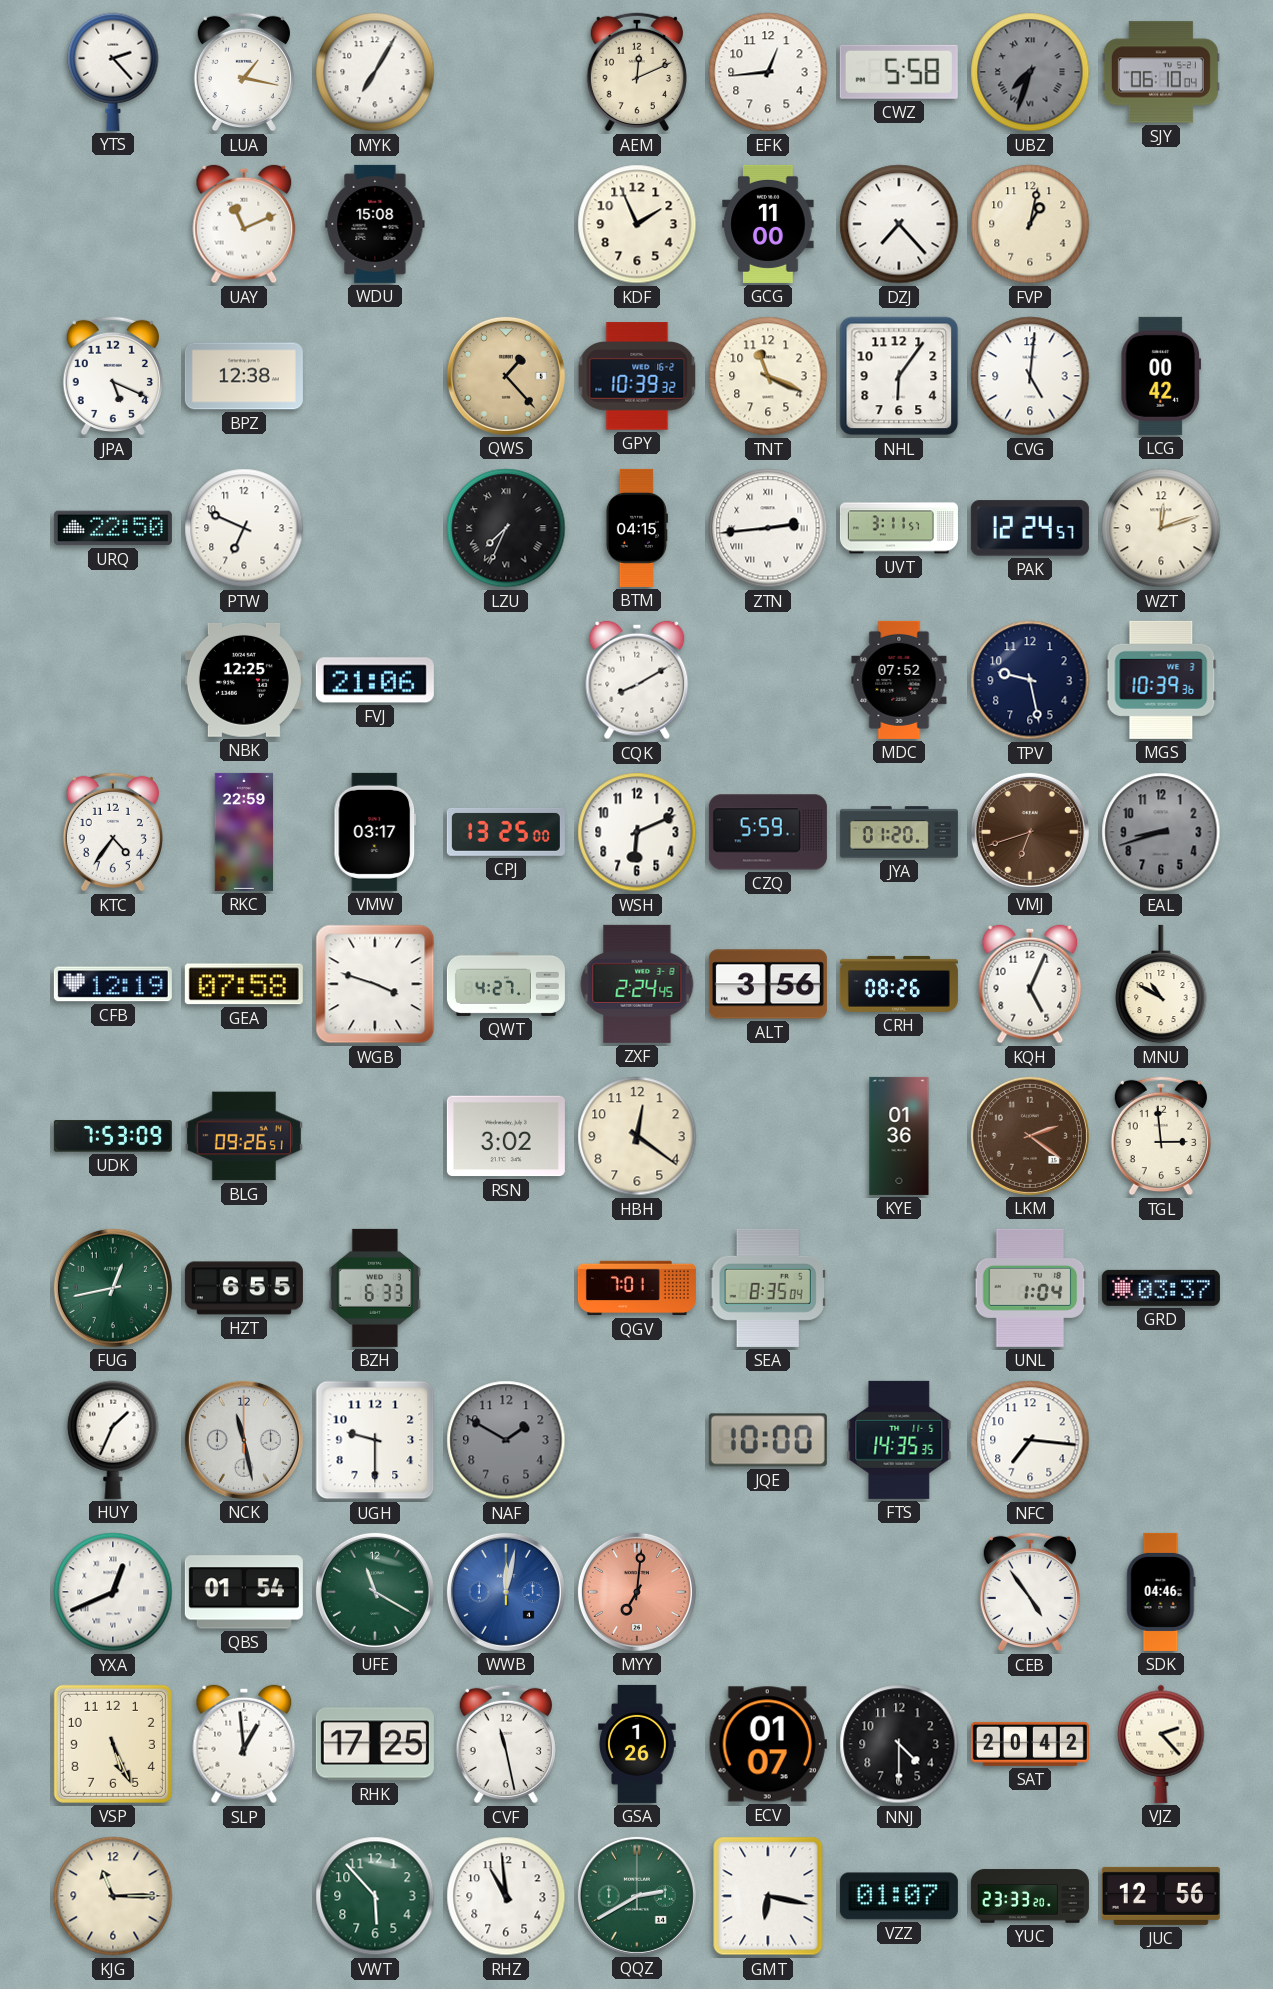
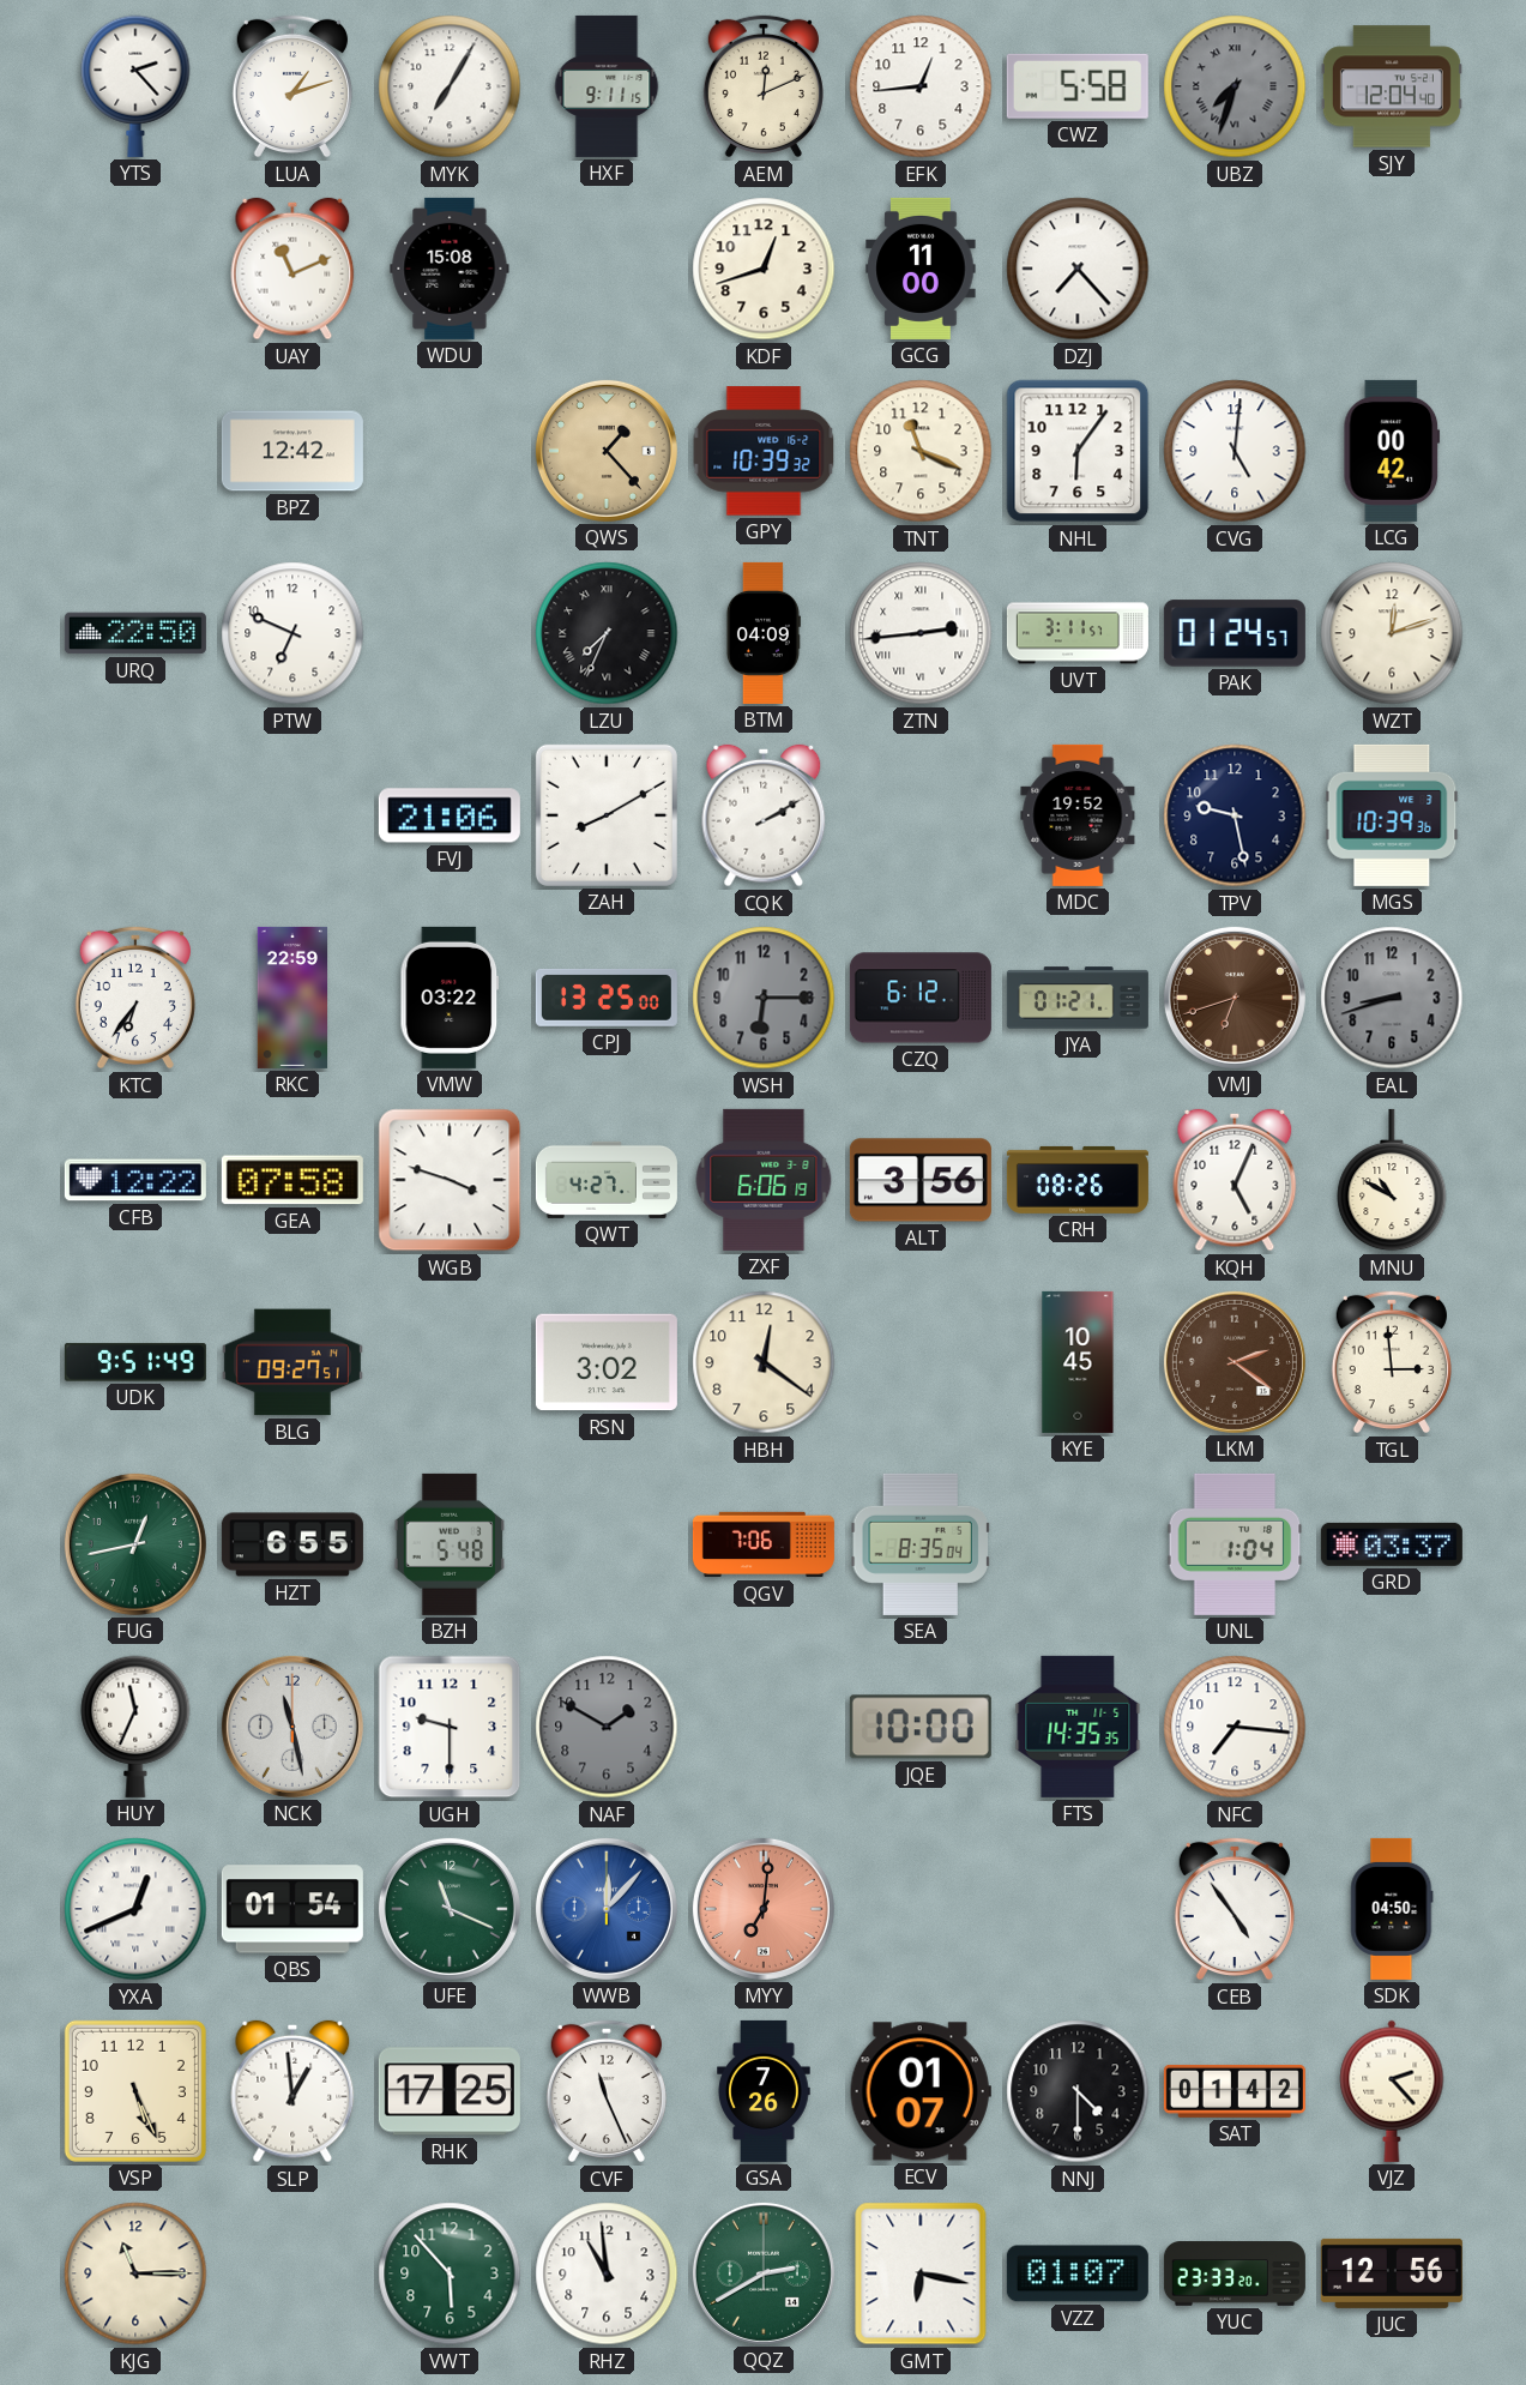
LUA: 1:17 -> 1:12 (292, 86)
HXF: none -> 9:11 (607, 86)
SJY: 06:10 -> 12:04 (1392, 86)
KDF: 1:56 -> 12:42 (764, 269)
FVP: 1:02 -> none (1030, 224)
JPA: 5:19 -> none (113, 376)
BPZ: 12:38 -> 12:42 (292, 451)
BTM: 04:15 -> 04:09 (762, 633)
PAK: 12:24 -> 01:24 (1235, 633)
NBK: 12:25 -> none (244, 680)
ZAH: none -> 8:10 (607, 815)
CQK: 8:10 -> 2:10 (764, 815)
MDC: 07:52 -> 19:52 (1078, 815)
KTC: 4:36 -> 6:36 (135, 998)
VMW: 03:17 -> 03:22 (450, 998)
WSH: 6:11 -> 6:15 (764, 998)
WSH dial: white -> grey (764, 998)
CZQ: 5:59 -> 6:12 (921, 998)
JYA: 01:20 -> 01:21 (1078, 998)
CFB: 12:19 -> 12:22 (135, 1180)
ZXF: 2:24 -> 6:06 (764, 1180)
UDK: 7:53 -> 9:51 (135, 1362)
BLG: 09:26 -> 09:27 (292, 1362)
KYE: 01:36 -> 10:45 (1078, 1362)
BZH: 6:33 -> 5:48 (448, 1544)
QGV: 7:01 -> 7:06 (764, 1544)
HUY: 1:34 -> 11:34 (135, 1727)
UFE: 11:20 -> 11:19 (450, 1909)
WWB: 12:02 -> 12:07 (607, 1909)
SDK: 04:46 -> 04:50 (1392, 1909)
CVF: 11:28 -> 11:26 (607, 2091)
GSA: 1:26 -> 7:26 (764, 2091)
SAT: 20:42 -> 01:42 (1235, 2091)
